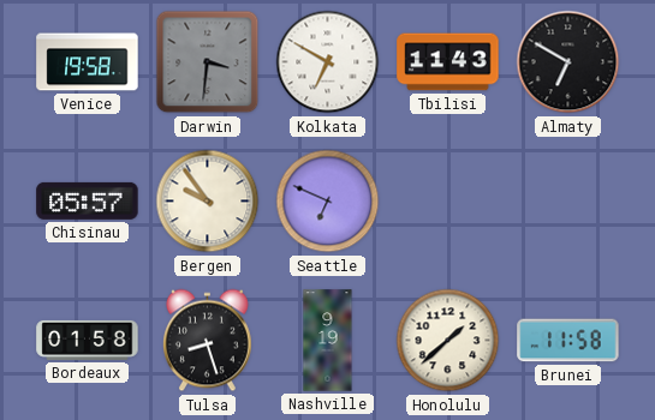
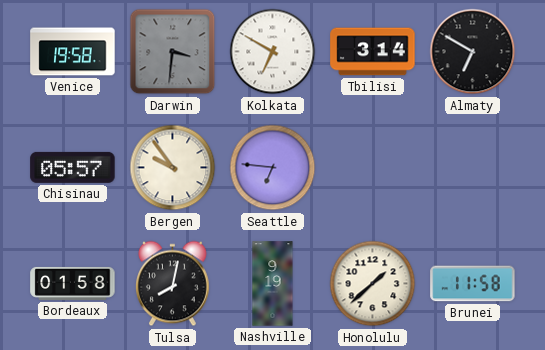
Tbilisi: 11:43 -> 3:14 (373, 52)
Seattle: 6:49 -> 6:46 (273, 168)
Tulsa: 8:27 -> 8:02 (173, 284)
